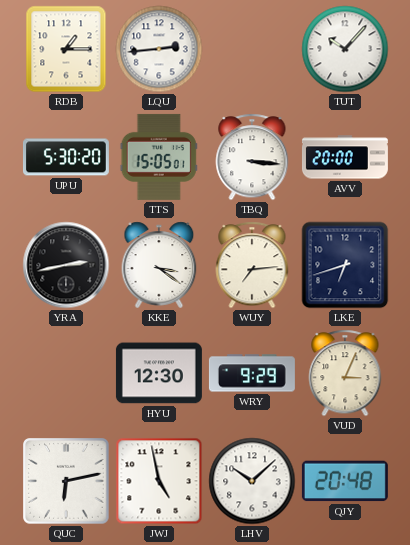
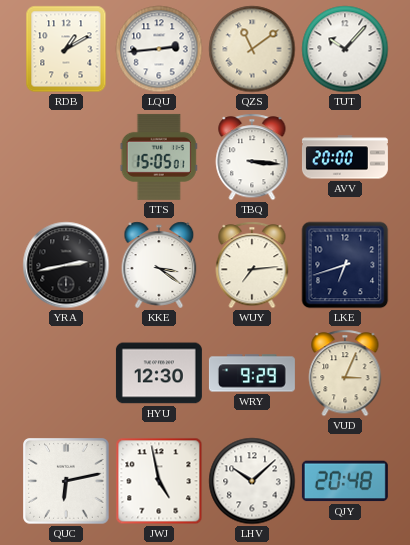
RDB: 1:15 -> 1:10 (66, 49)
QZS: none -> 11:09 (252, 49)
UPU: 5:30 -> none (66, 157)
